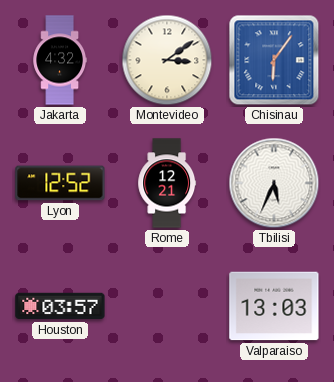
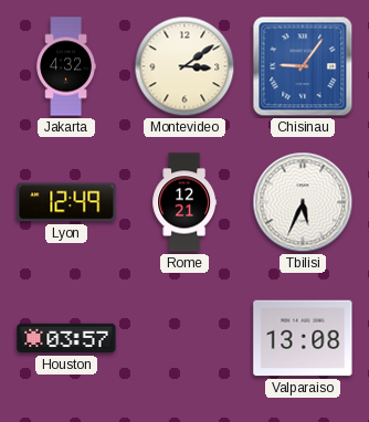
Chisinau: 6:06 -> 9:06 (303, 66)
Lyon: 12:52 -> 12:49 (66, 202)
Valparaiso: 13:03 -> 13:08 (303, 338)
